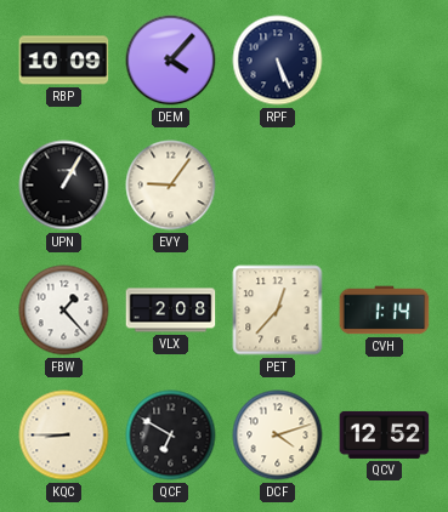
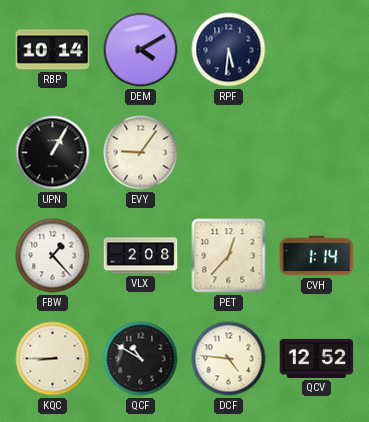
RBP: 10:09 -> 10:14 (53, 50)
DEM: 4:07 -> 4:10 (141, 50)
RPF: 5:26 -> 5:31 (229, 50)
QCF: 6:50 -> 10:50 (141, 359)
DCF: 4:12 -> 4:46 (229, 359)
